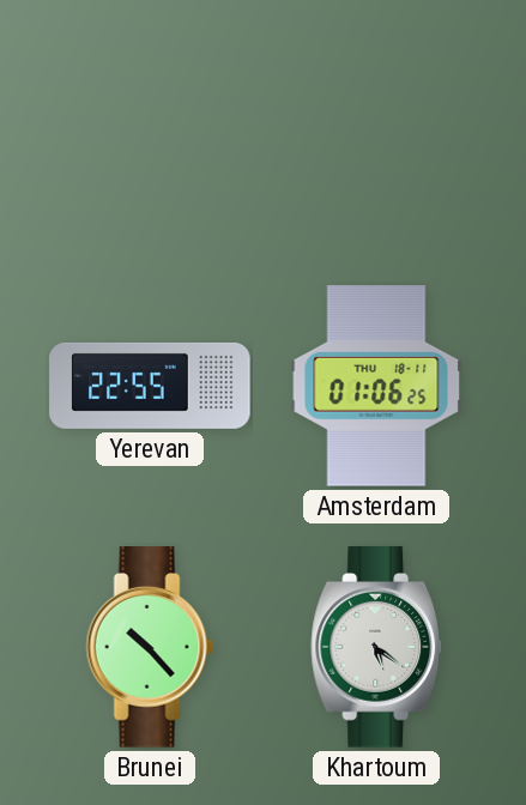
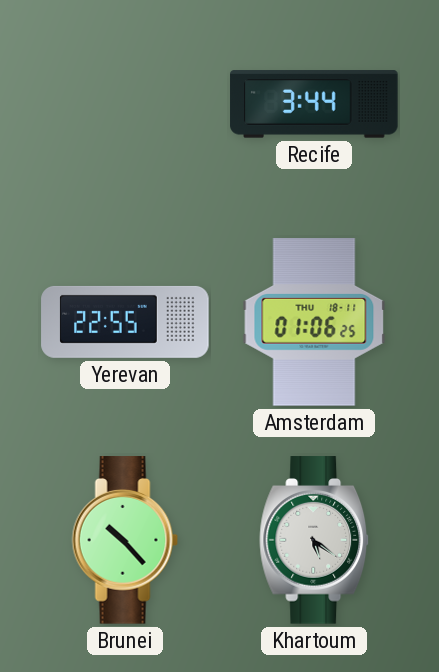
Recife: none -> 3:44 (314, 104)
